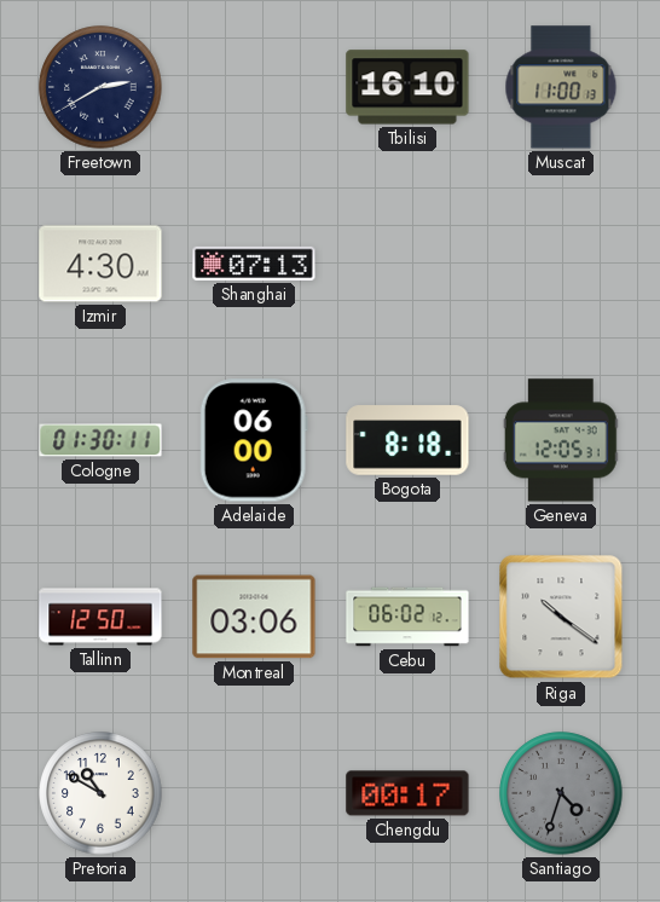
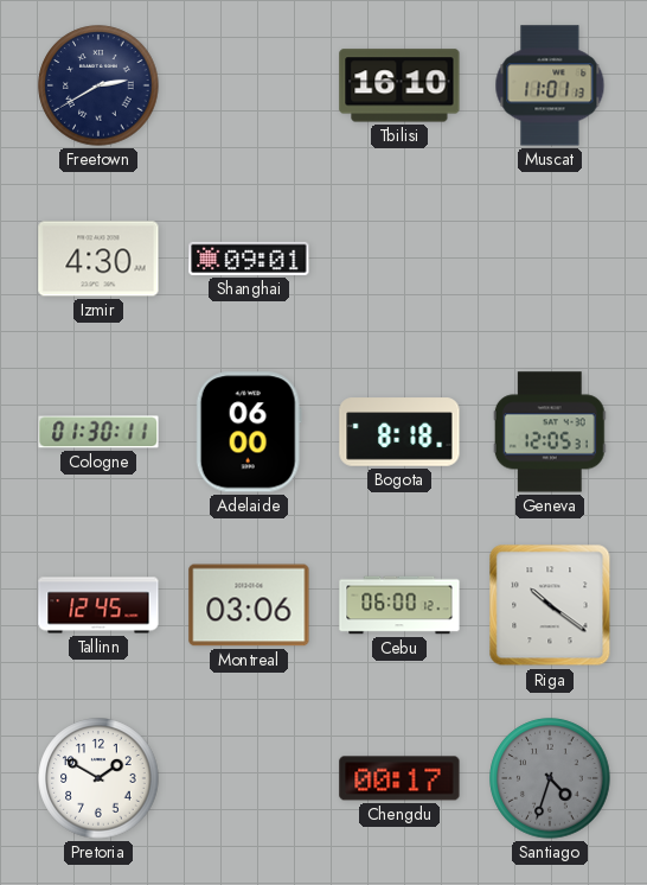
Muscat: 11:00 -> 11:01 (550, 85)
Shanghai: 07:13 -> 09:01 (249, 259)
Tallinn: 12:50 -> 12:45 (98, 605)
Cebu: 06:02 -> 06:00 (399, 605)
Pretoria: 10:50 -> 1:50 (98, 778)
